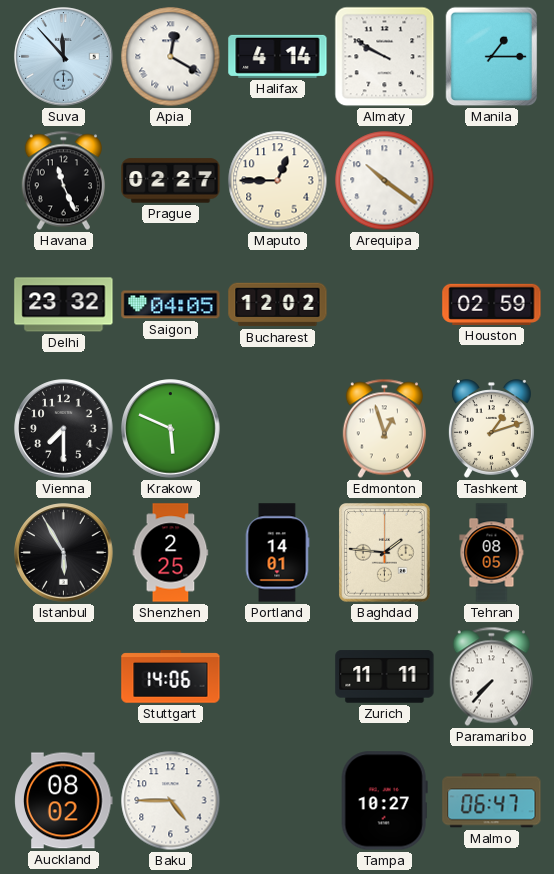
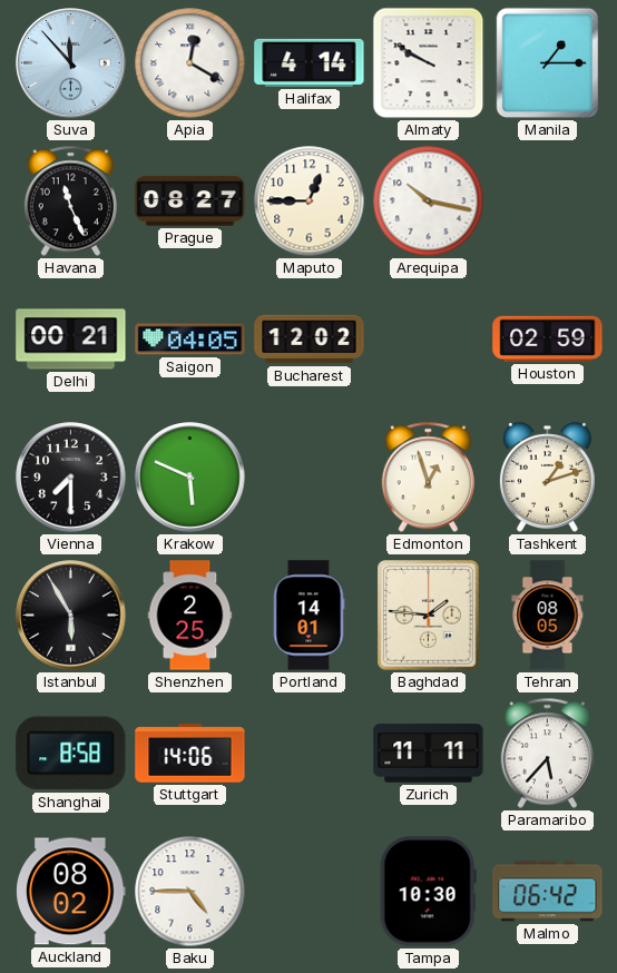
Prague: 02:27 -> 08:27 (190, 202)
Arequipa: 10:21 -> 10:17 (429, 202)
Delhi: 23:32 -> 00:21 (71, 340)
Shanghai: none -> 8:58 (71, 754)
Paramaribo: 7:37 -> 5:37 (547, 754)
Tampa: 10:27 -> 10:30 (428, 892)
Malmo: 06:47 -> 06:42 (548, 892)
